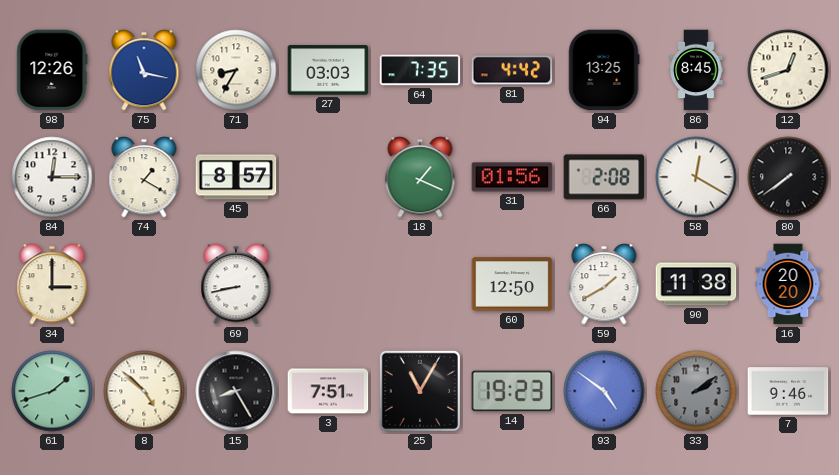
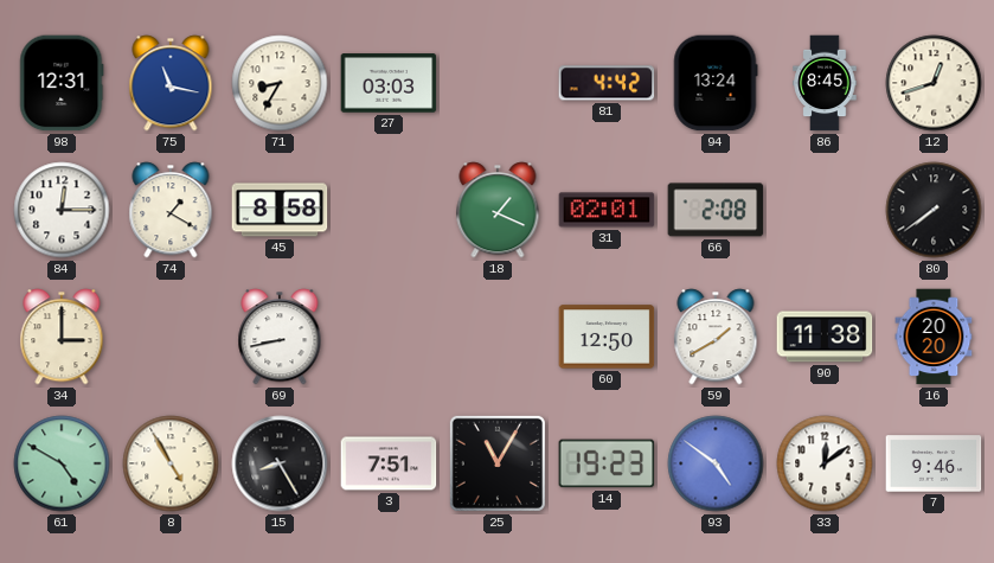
98: 12:26 -> 12:31 (62, 83)
64: 7:35 -> none (420, 70)
94: 13:25 -> 13:24 (716, 83)
45: 8:57 -> 8:58 (280, 210)
31: 01:56 -> 02:01 (607, 210)
58: 12:20 -> none (696, 177)
61: 1:42 -> 4:50 (62, 463)
8: 4:52 -> 4:55 (171, 463)
33: 2:09 -> 12:09 (825, 463)
33 dial: grey -> white (825, 463)
